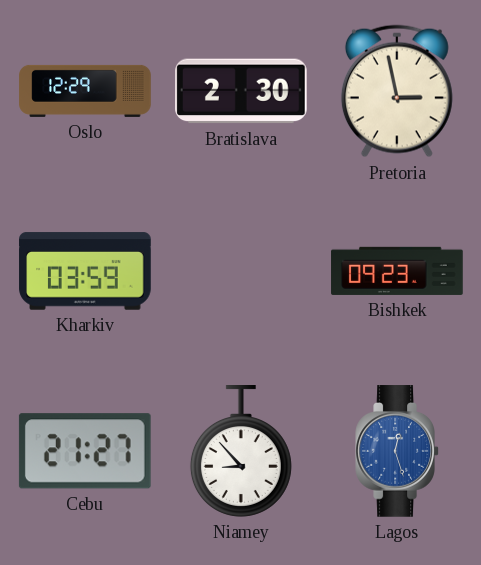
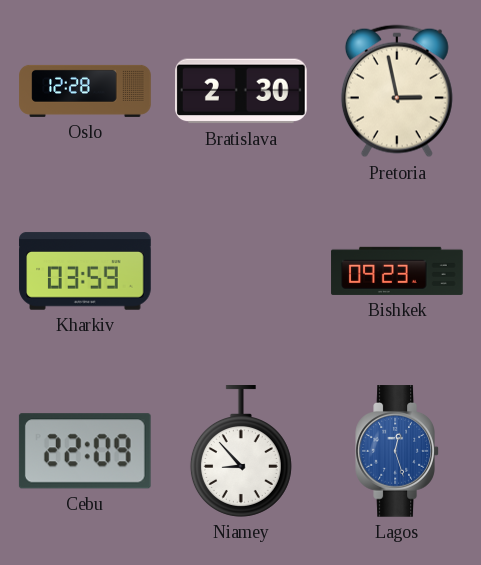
Oslo: 12:29 -> 12:28 (85, 91)
Cebu: 21:27 -> 22:09 (85, 451)
